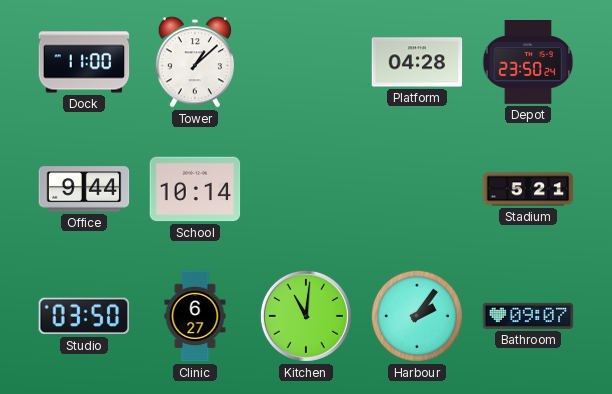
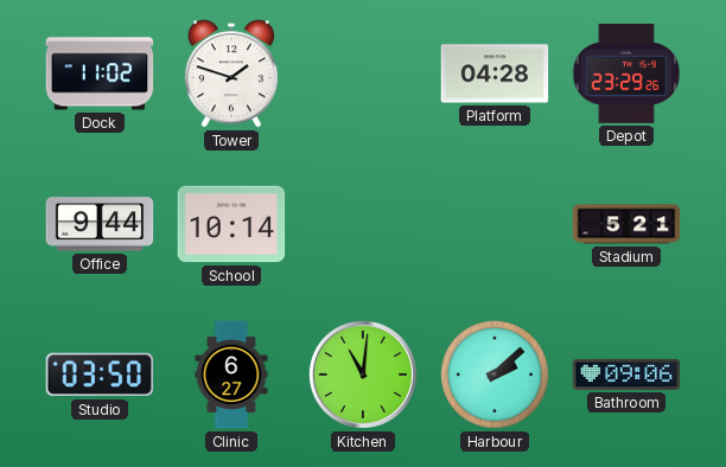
Dock: 11:00 -> 11:02 (100, 73)
Tower: 1:08 -> 1:48 (230, 73)
Depot: 23:50 -> 23:29 (626, 75)
Harbour: 2:06 -> 2:08 (495, 375)
Bathroom: 09:07 -> 09:06 (626, 375)
